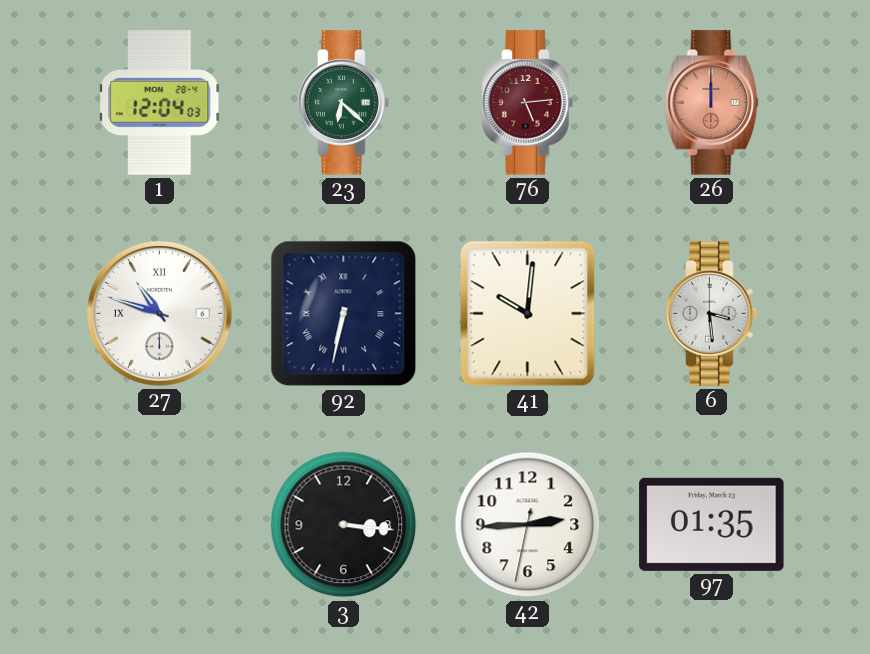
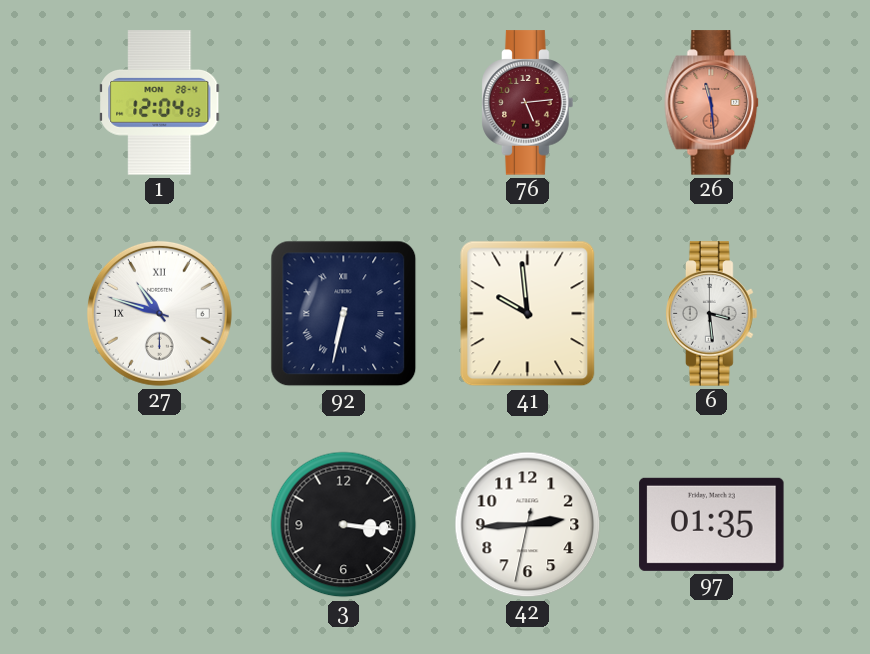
23: 6:22 -> none (344, 103)
26: 12:00 -> 11:29 (712, 103)
41: 10:01 -> 9:59 (528, 314)
